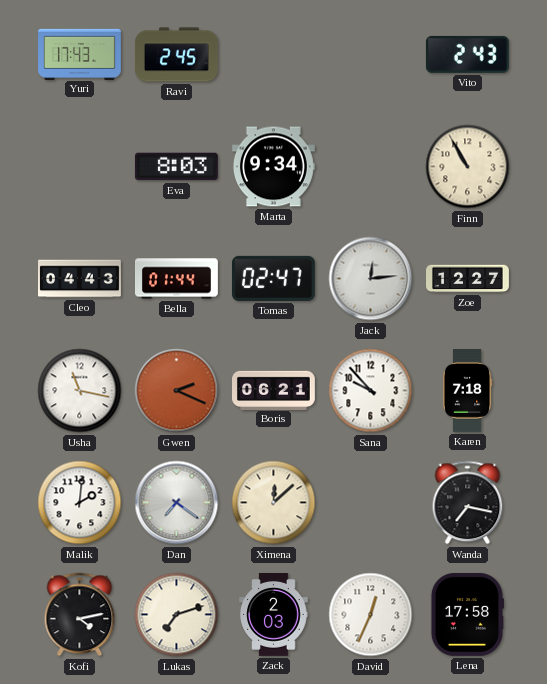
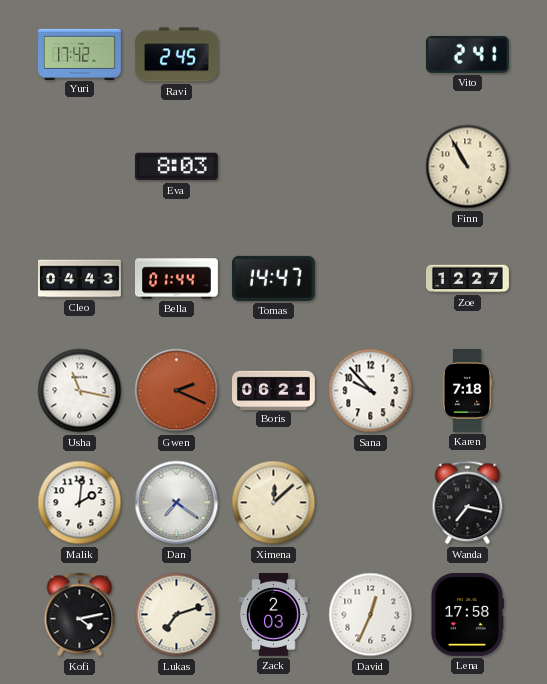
Yuri: 17:43 -> 17:42 (80, 54)
Vito: 2:43 -> 2:41 (467, 54)
Marta: 9:34 -> none (273, 167)
Tomas: 02:47 -> 14:47 (273, 278)
Jack: 12:14 -> none (371, 279)
